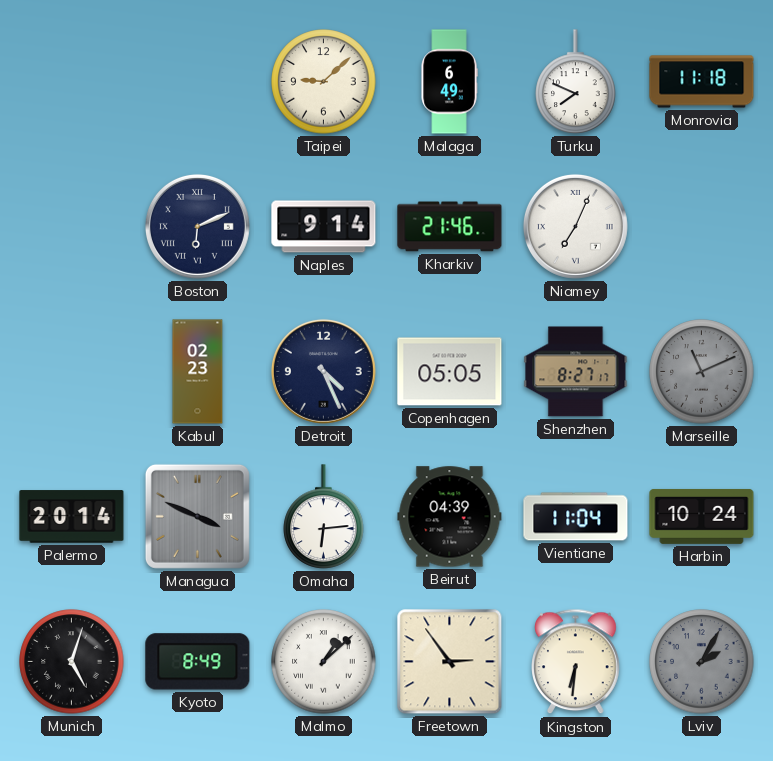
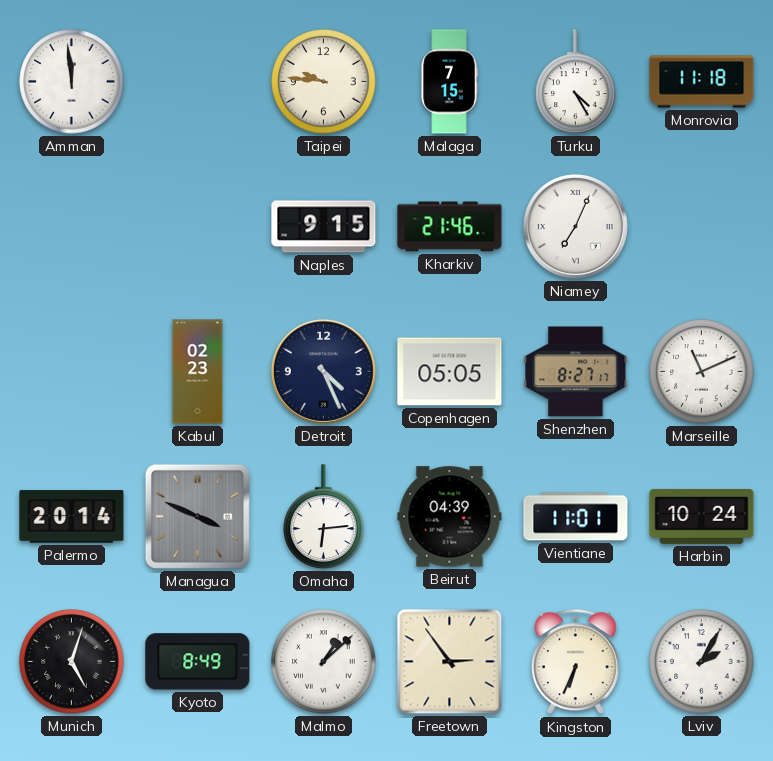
Amman: none -> 11:59 (72, 82)
Taipei: 9:08 -> 9:46 (324, 82)
Malaga: 6:49 -> 7:15 (449, 82)
Turku: 7:49 -> 4:25 (576, 82)
Boston: 6:11 -> none (197, 226)
Naples: 9:14 -> 9:15 (324, 227)
Marseille dial: grey -> white (702, 372)
Vientiane: 11:04 -> 11:01 (576, 517)
Kingston: 6:31 -> 6:34 (576, 662)
Lviv dial: grey -> white (702, 662)
